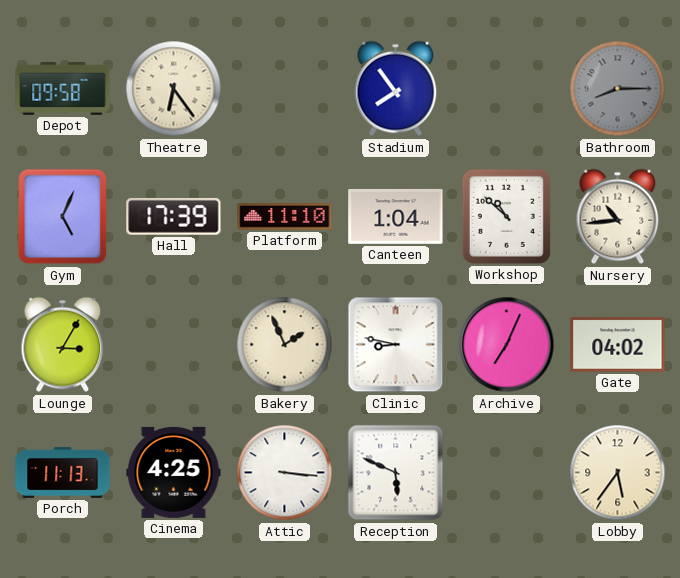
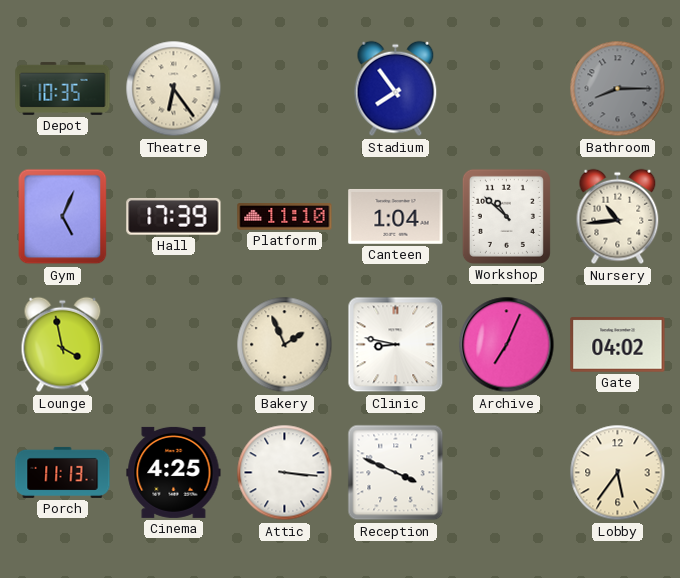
Depot: 09:58 -> 10:35 (63, 88)
Lounge: 3:05 -> 3:58 (63, 345)
Reception: 5:49 -> 3:49 (396, 473)
